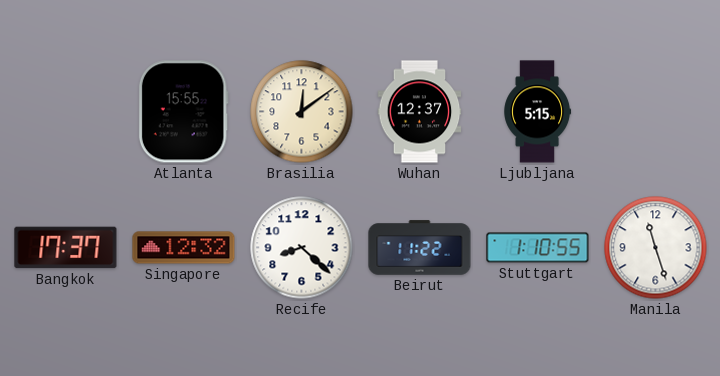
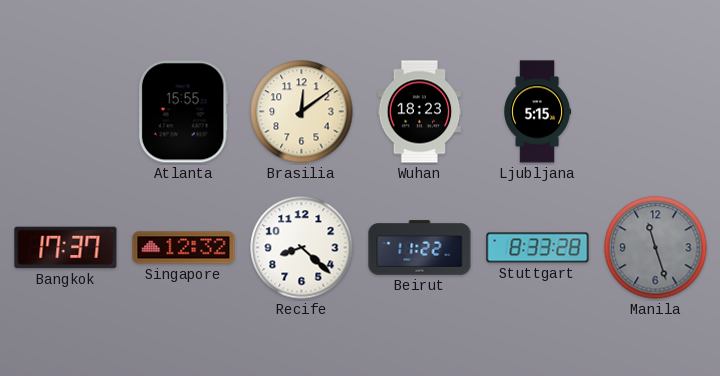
Wuhan: 12:37 -> 18:23 (420, 112)
Stuttgart: 1:10 -> 8:33 (538, 248)
Manila dial: white -> grey (656, 248)
